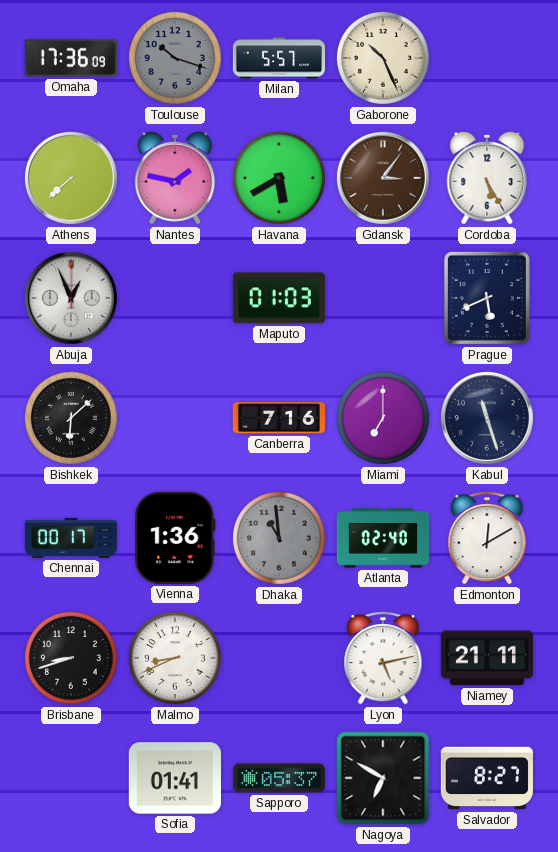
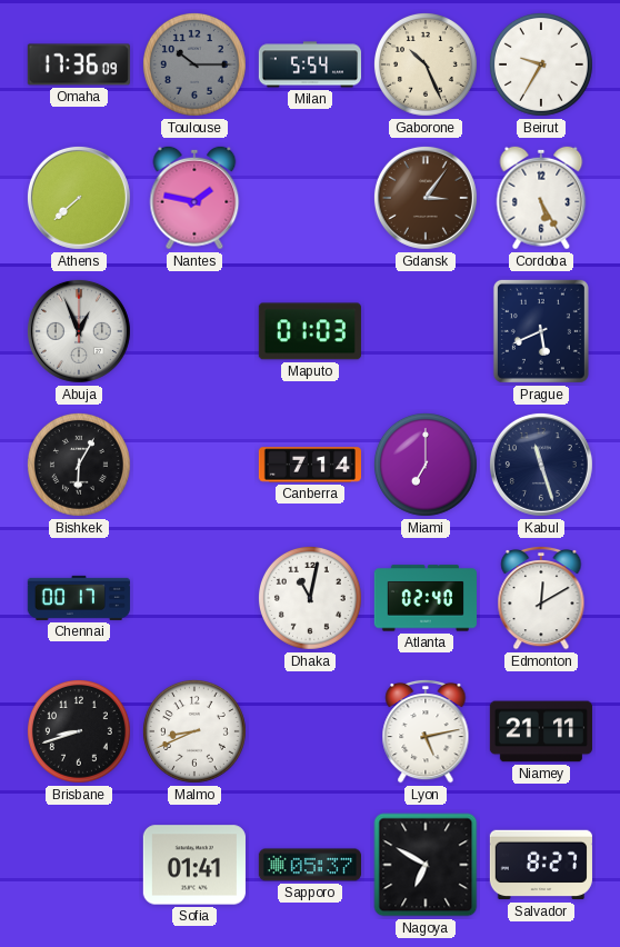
Toulouse: 10:18 -> 10:15 (194, 64)
Milan: 5:57 -> 5:54 (309, 64)
Beirut: none -> 9:35 (541, 64)
Havana: 5:40 -> none (279, 178)
Bishkek: 6:08 -> 6:05 (79, 465)
Canberra: 7:16 -> 7:14 (309, 465)
Vienna: 1:36 -> none (175, 538)
Dhaka: 10:59 -> 11:02 (310, 598)
Dhaka dial: grey -> white (310, 598)
